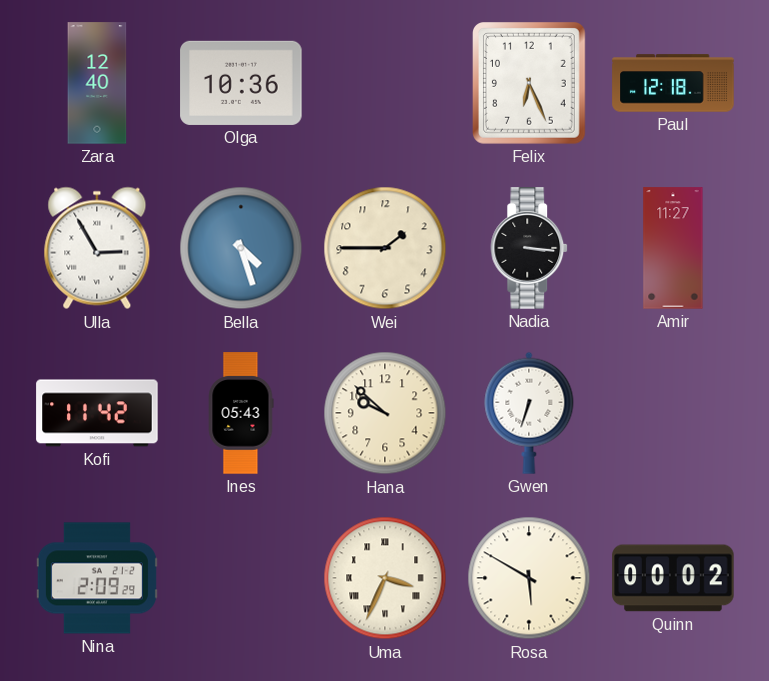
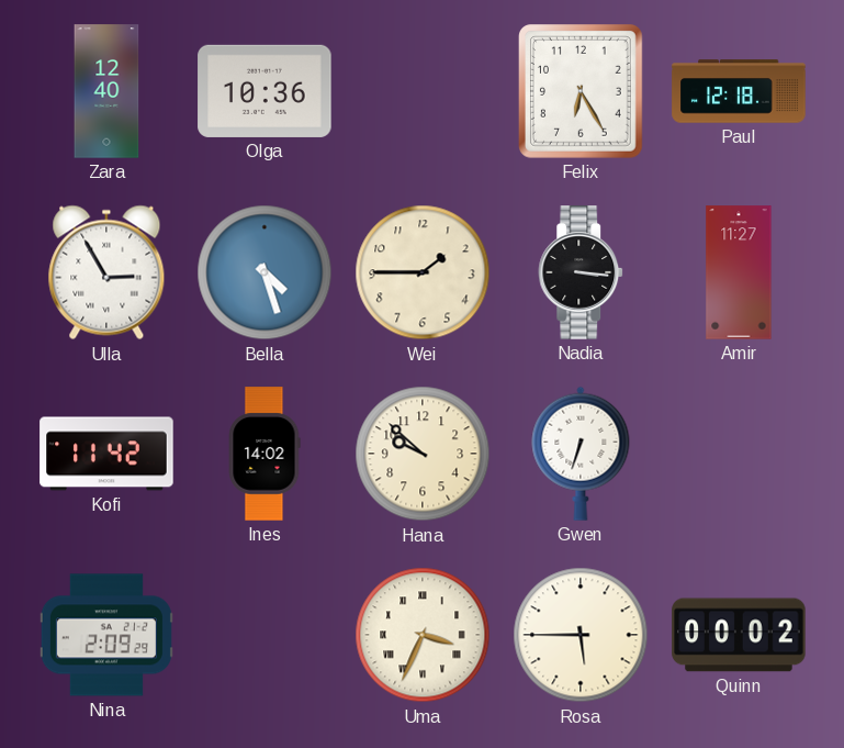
Felix: 6:26 -> 6:25 (582, 92)
Ines: 05:43 -> 14:02 (265, 454)
Rosa: 5:50 -> 5:45 (581, 635)
